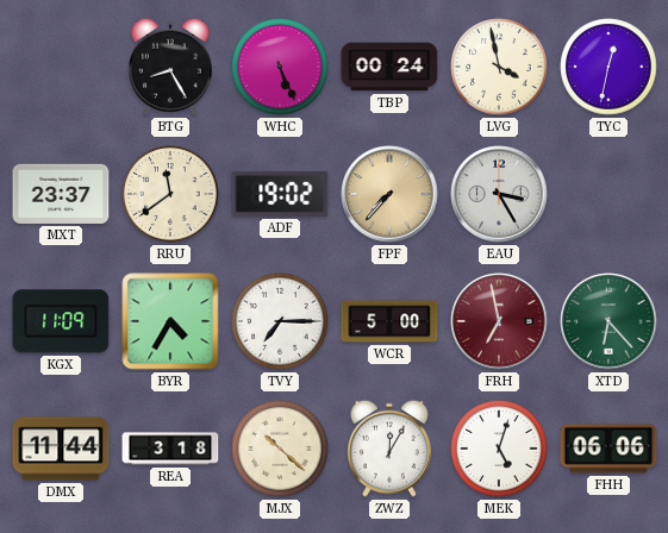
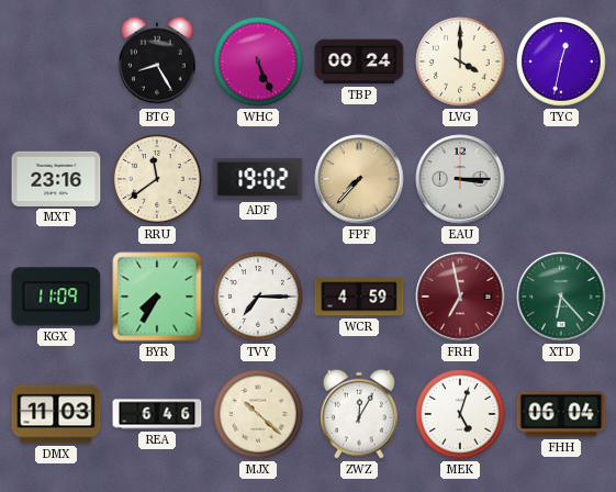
LVG: 3:58 -> 4:00 (460, 62)
MXT: 23:37 -> 23:16 (56, 179)
EAU: 3:25 -> 3:15 (460, 179)
BYR: 4:35 -> 7:35 (157, 297)
WCR: 5:00 -> 4:59 (359, 297)
DMX: 11:44 -> 11:03 (56, 414)
REA: 3:18 -> 6:46 (157, 414)
FHH: 06:06 -> 06:04 (561, 414)
